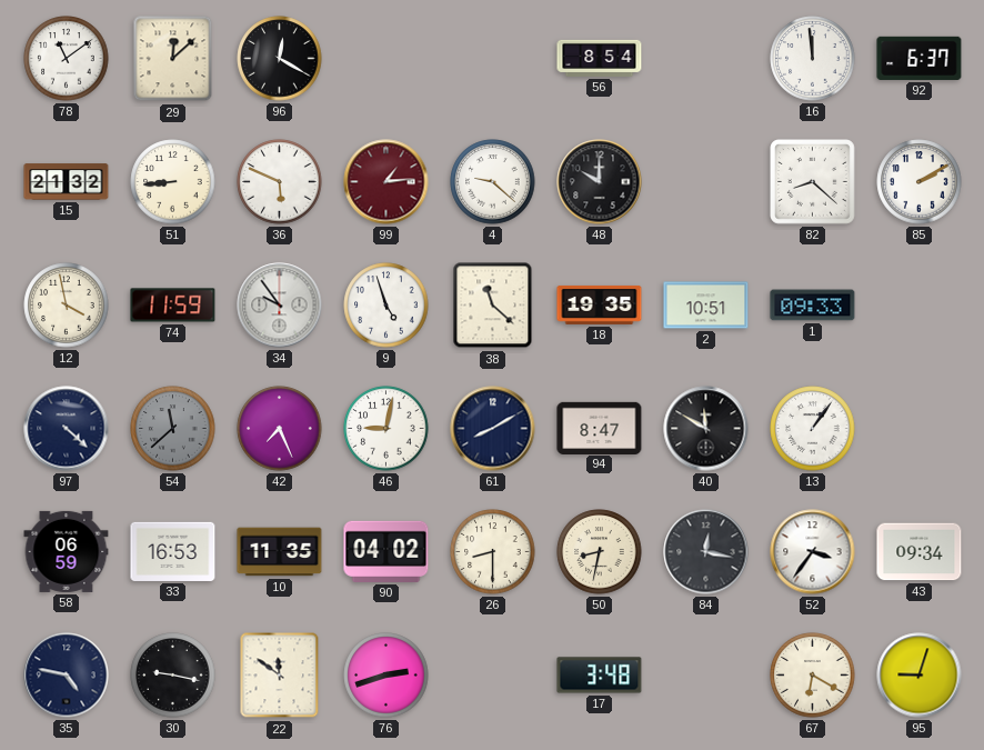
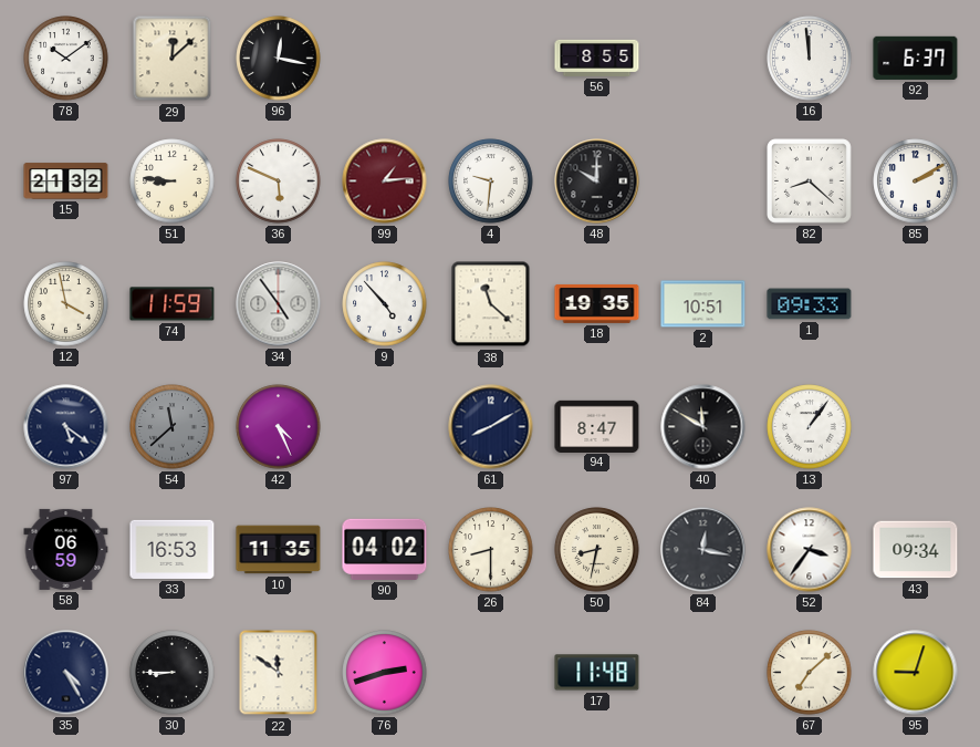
78: 11:09 -> 10:09 (66, 59)
96: 12:20 -> 12:17 (279, 59)
56: 8:54 -> 8:55 (597, 58)
51: 8:44 -> 8:46 (173, 181)
4: 9:22 -> 9:31 (491, 181)
34: 9:54 -> 4:54 (279, 304)
9: 4:57 -> 4:53 (385, 304)
97: 4:22 -> 5:21 (66, 427)
42: 7:26 -> 4:26 (279, 427)
46: 9:02 -> none (386, 429)
35: 4:47 -> 4:25 (66, 673)
30: 9:17 -> 8:45 (173, 673)
17: 3:48 -> 11:48 (597, 673)
67: 6:20 -> 7:08 (810, 673)
